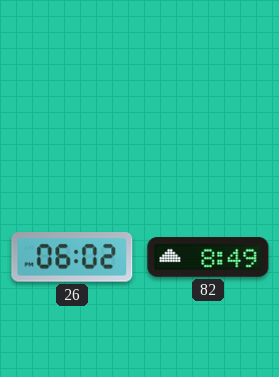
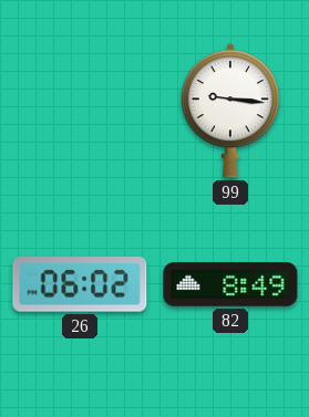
99: none -> 9:16 (230, 111)
